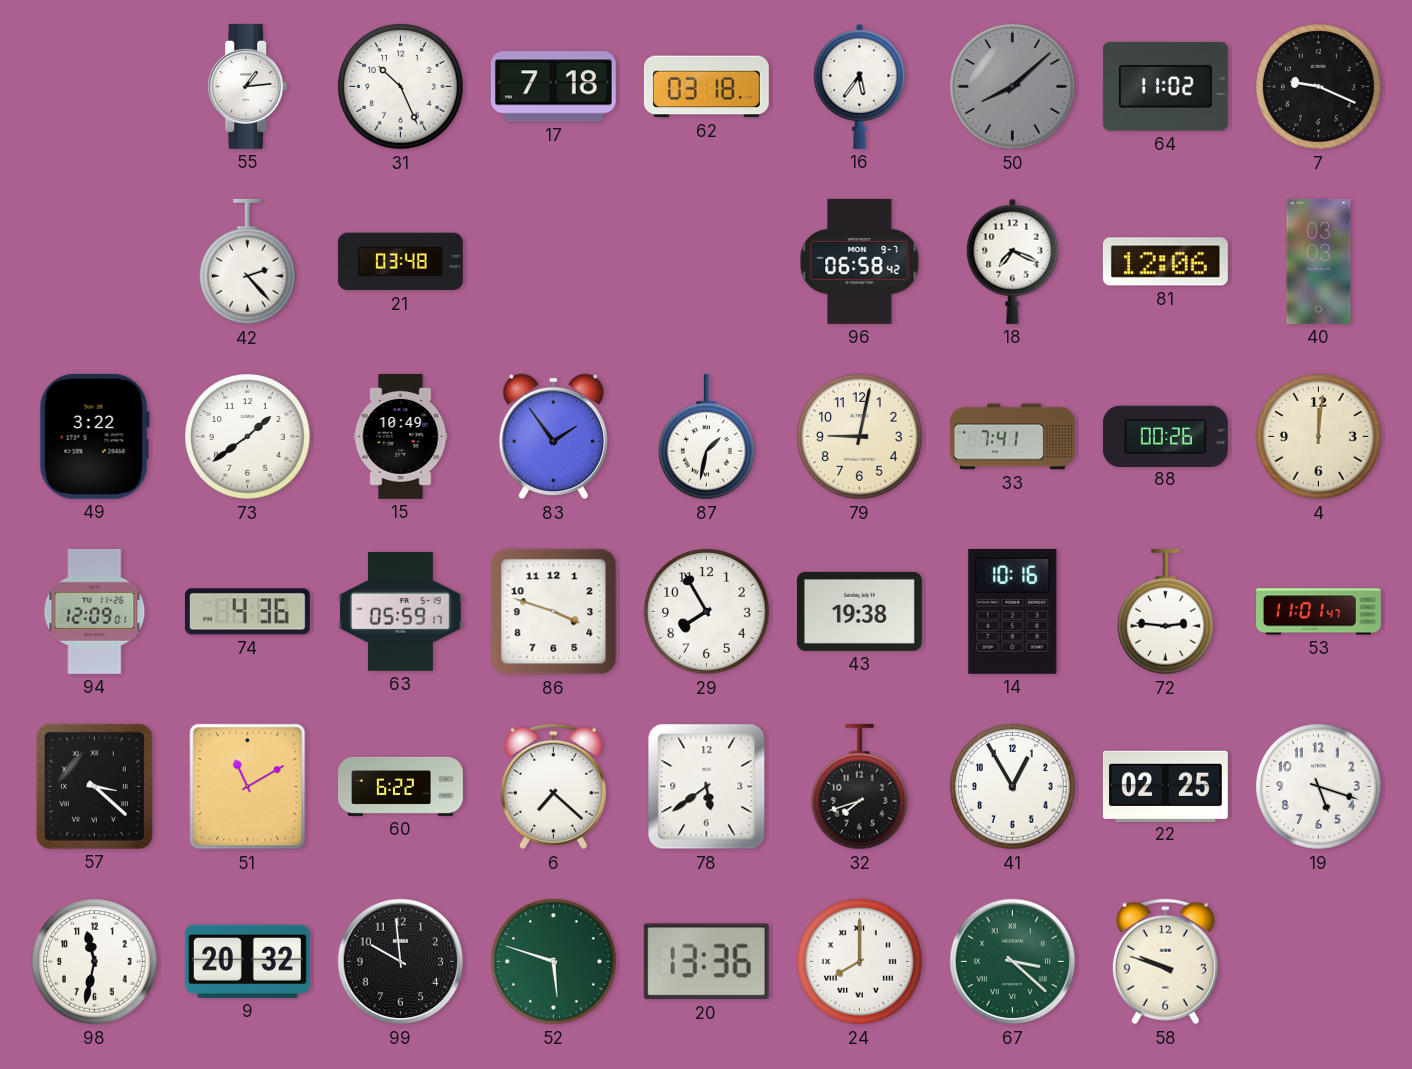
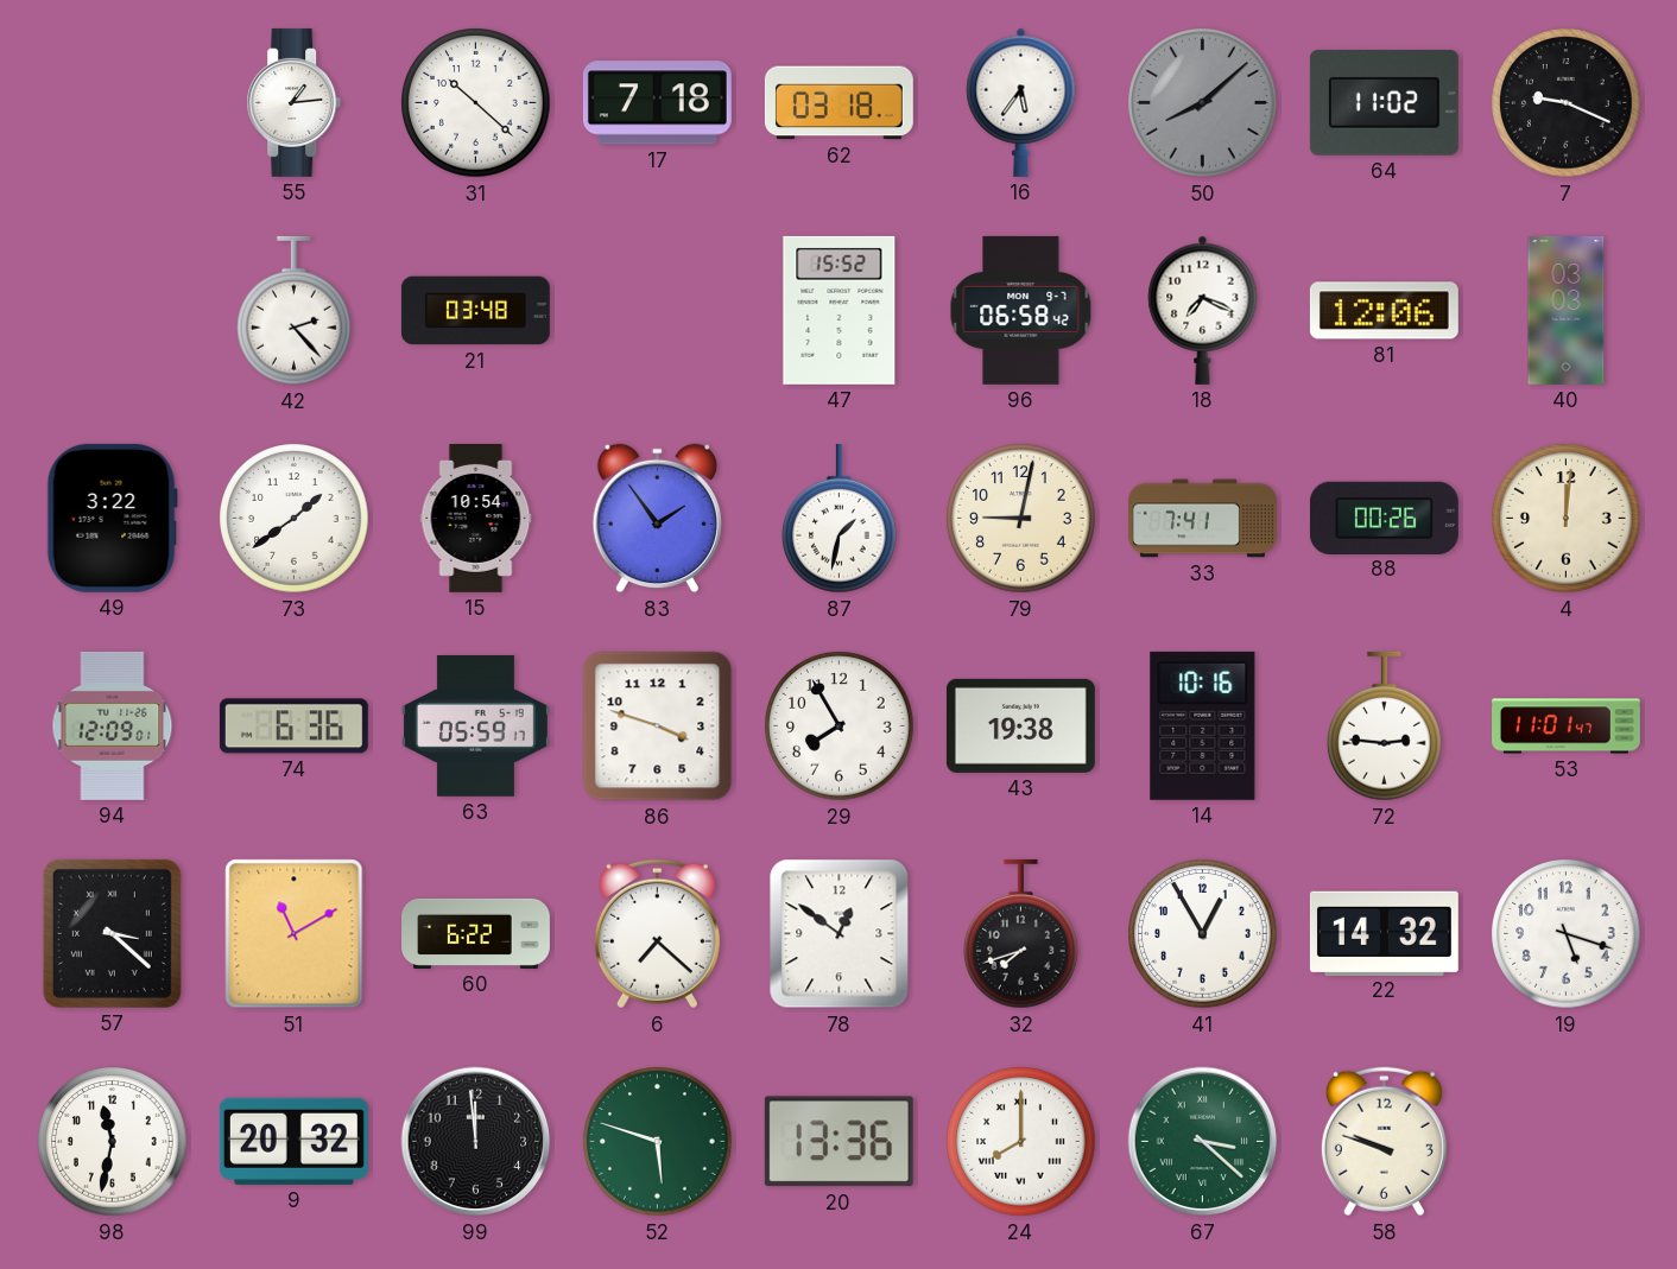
31: 10:26 -> 10:22 (476, 103)
47: none -> 15:52 (840, 310)
15: 10:49 -> 10:54 (476, 518)
74: 4:36 -> 6:36 (293, 726)
78: 5:39 -> 12:51 (840, 934)
22: 02:25 -> 14:32 (1384, 933)
99: 9:59 -> 11:59 (476, 1142)
